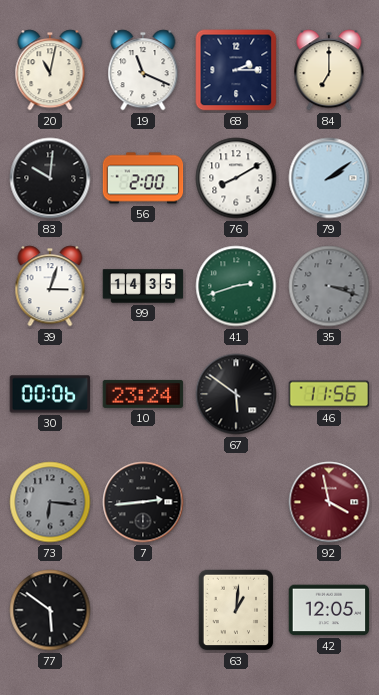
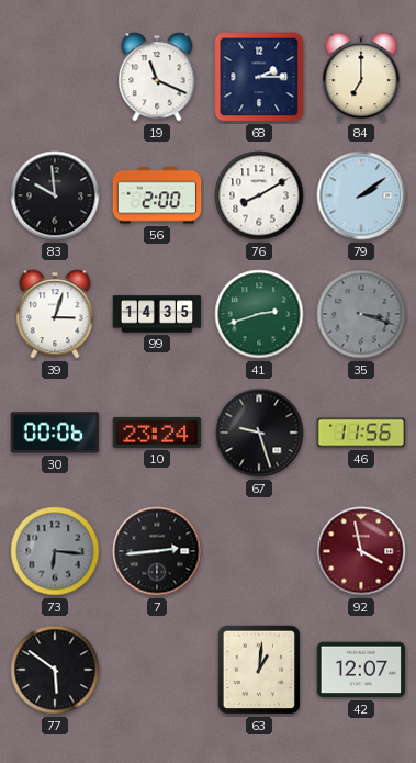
20: 11:02 -> none (50, 70)
83: 10:01 -> 9:59 (55, 195)
67: 5:51 -> 9:27 (259, 433)
42: 12:05 -> 12:07 (361, 670)
